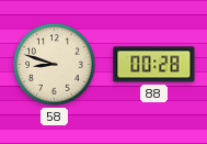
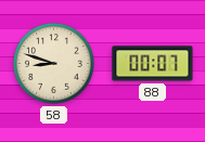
88: 00:28 -> 00:07 (153, 64)
